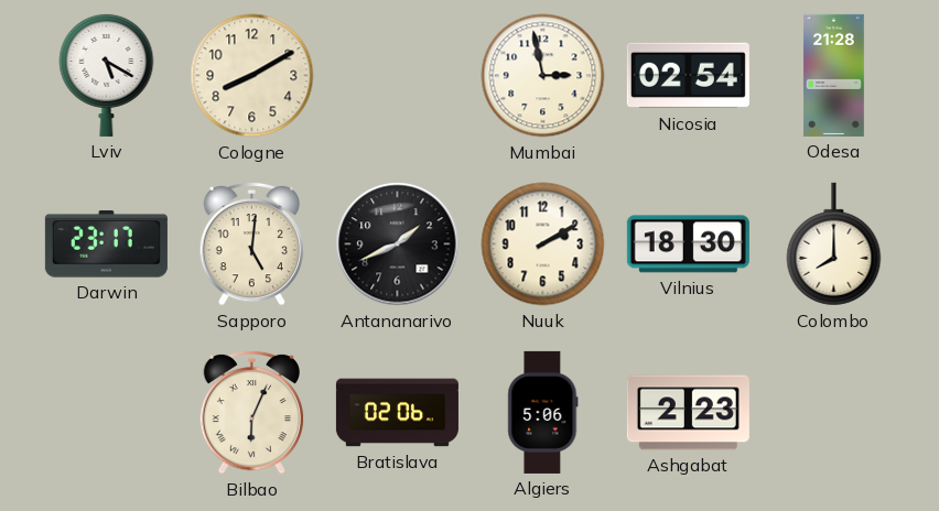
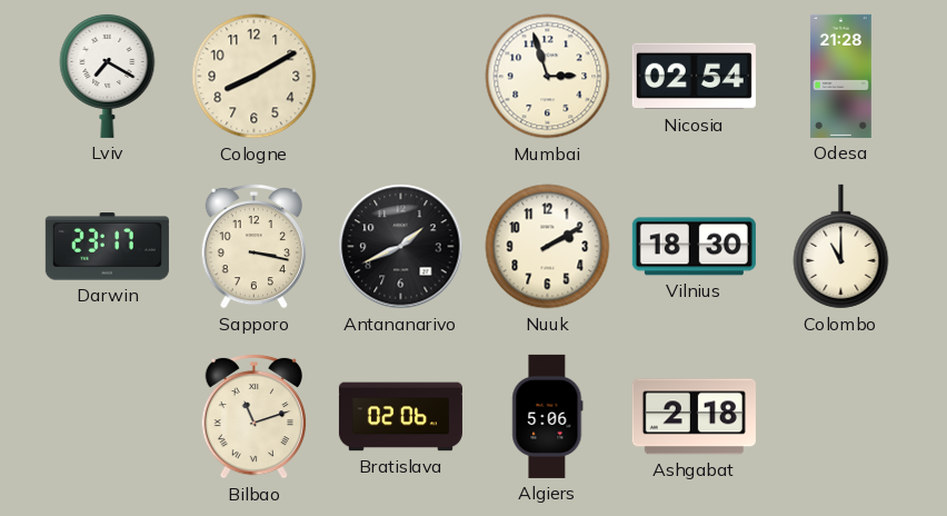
Lviv: 5:20 -> 7:20 (108, 76)
Mumbai: 2:58 -> 2:57 (548, 77)
Sapporo: 5:01 -> 3:17 (255, 246)
Colombo: 8:00 -> 11:00 (841, 247)
Bilbao: 6:04 -> 11:12 (255, 416)
Ashgabat: 2:23 -> 2:18 (694, 417)
